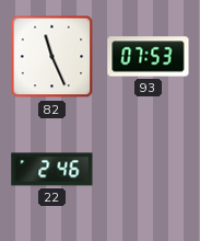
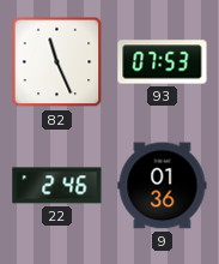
9: none -> 01:36 (163, 186)
